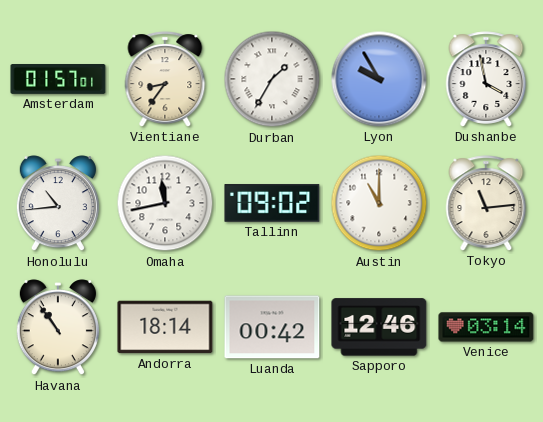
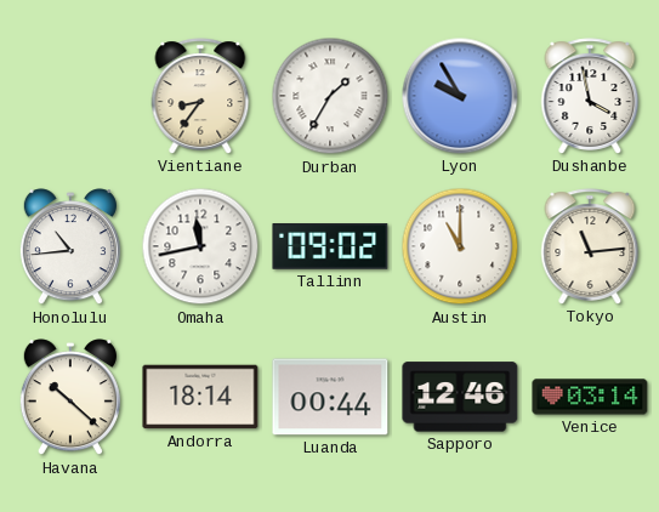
Amsterdam: 01:57 -> none (58, 80)
Havana: 10:54 -> 10:22 (70, 398)
Luanda: 00:42 -> 00:44 (330, 397)
